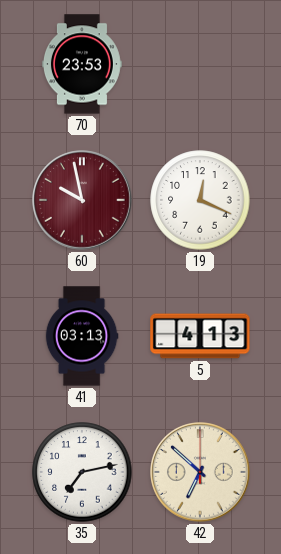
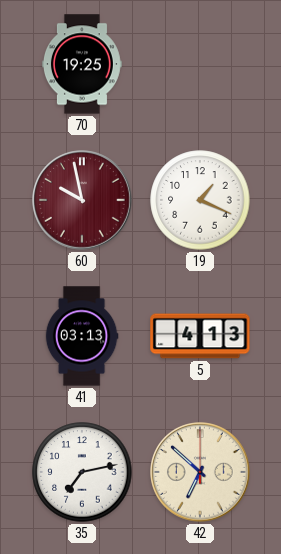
70: 23:53 -> 19:25 (82, 64)
19: 12:19 -> 1:19 (200, 200)
